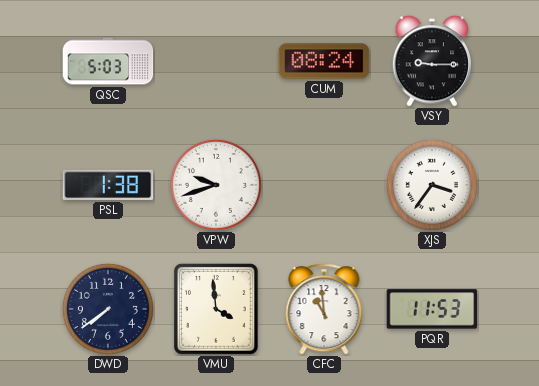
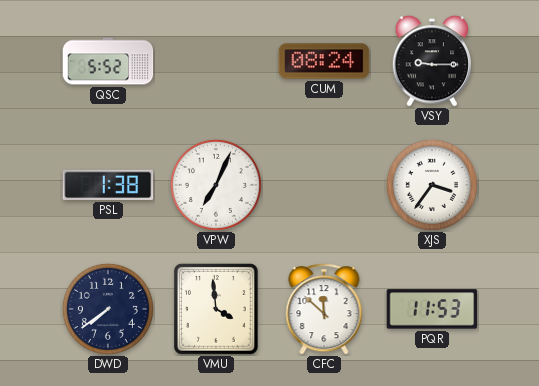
QSC: 5:03 -> 5:52 (108, 61)
VPW: 9:42 -> 7:04 (216, 185)
CFC: 10:59 -> 11:52 (324, 309)
